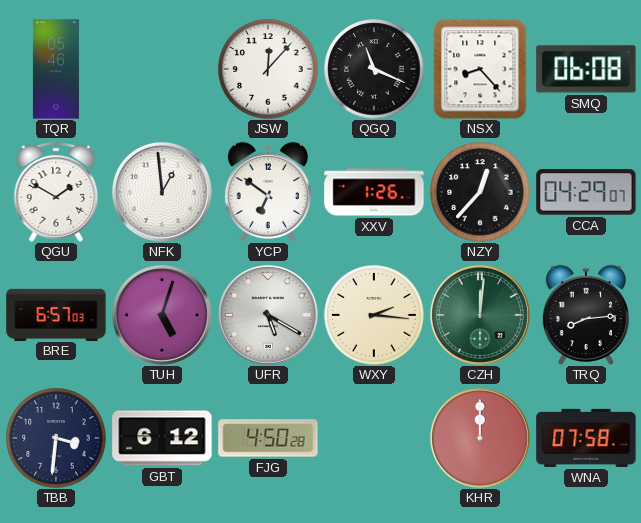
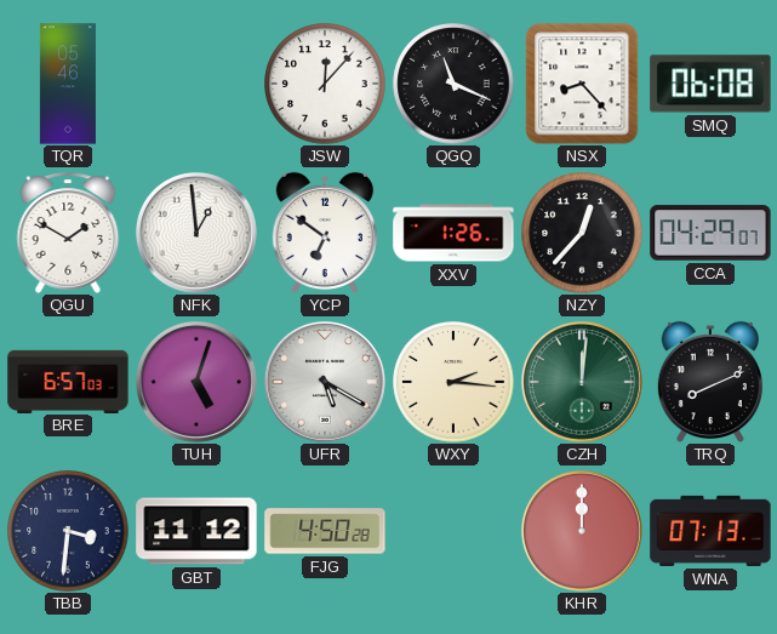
TRQ: 8:14 -> 8:11 (710, 381)
GBT: 6:12 -> 11:12 (196, 531)
WNA: 07:58 -> 07:13 (710, 531)
